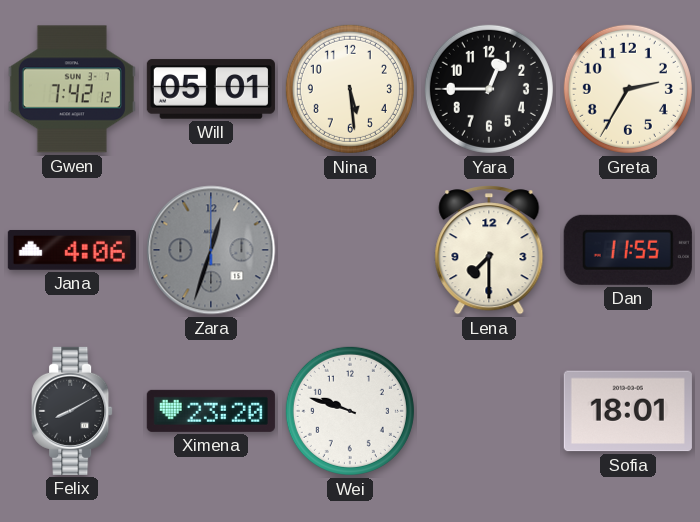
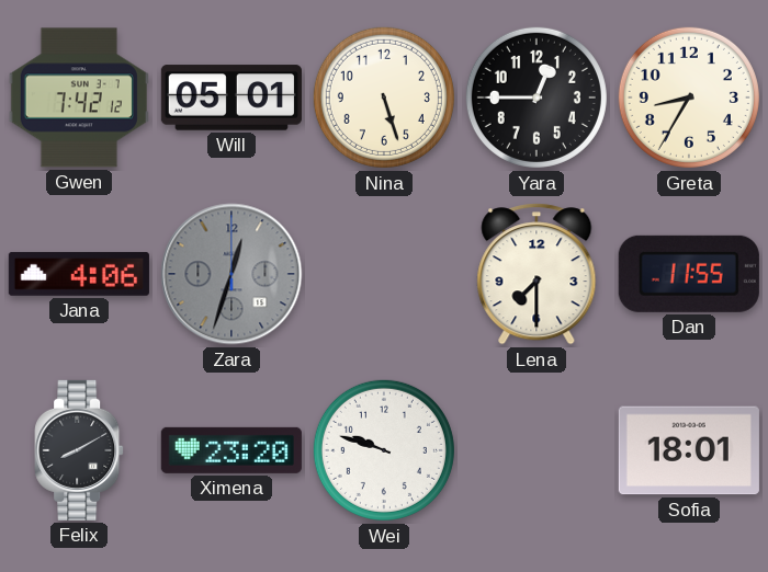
Nina: 5:29 -> 5:27 (384, 98)
Greta: 2:35 -> 8:35 (689, 98)
